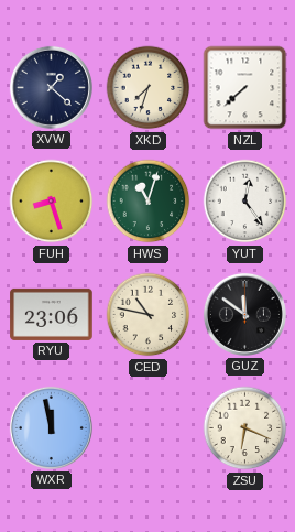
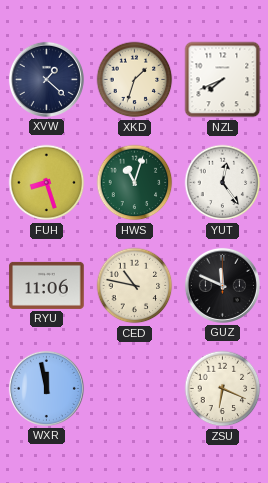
XKD: 7:33 -> 1:33 (135, 80)
NZL: 7:38 -> 7:41 (223, 80)
RYU: 23:06 -> 11:06 (47, 285)
GUZ: 11:51 -> 11:49 (222, 285)
